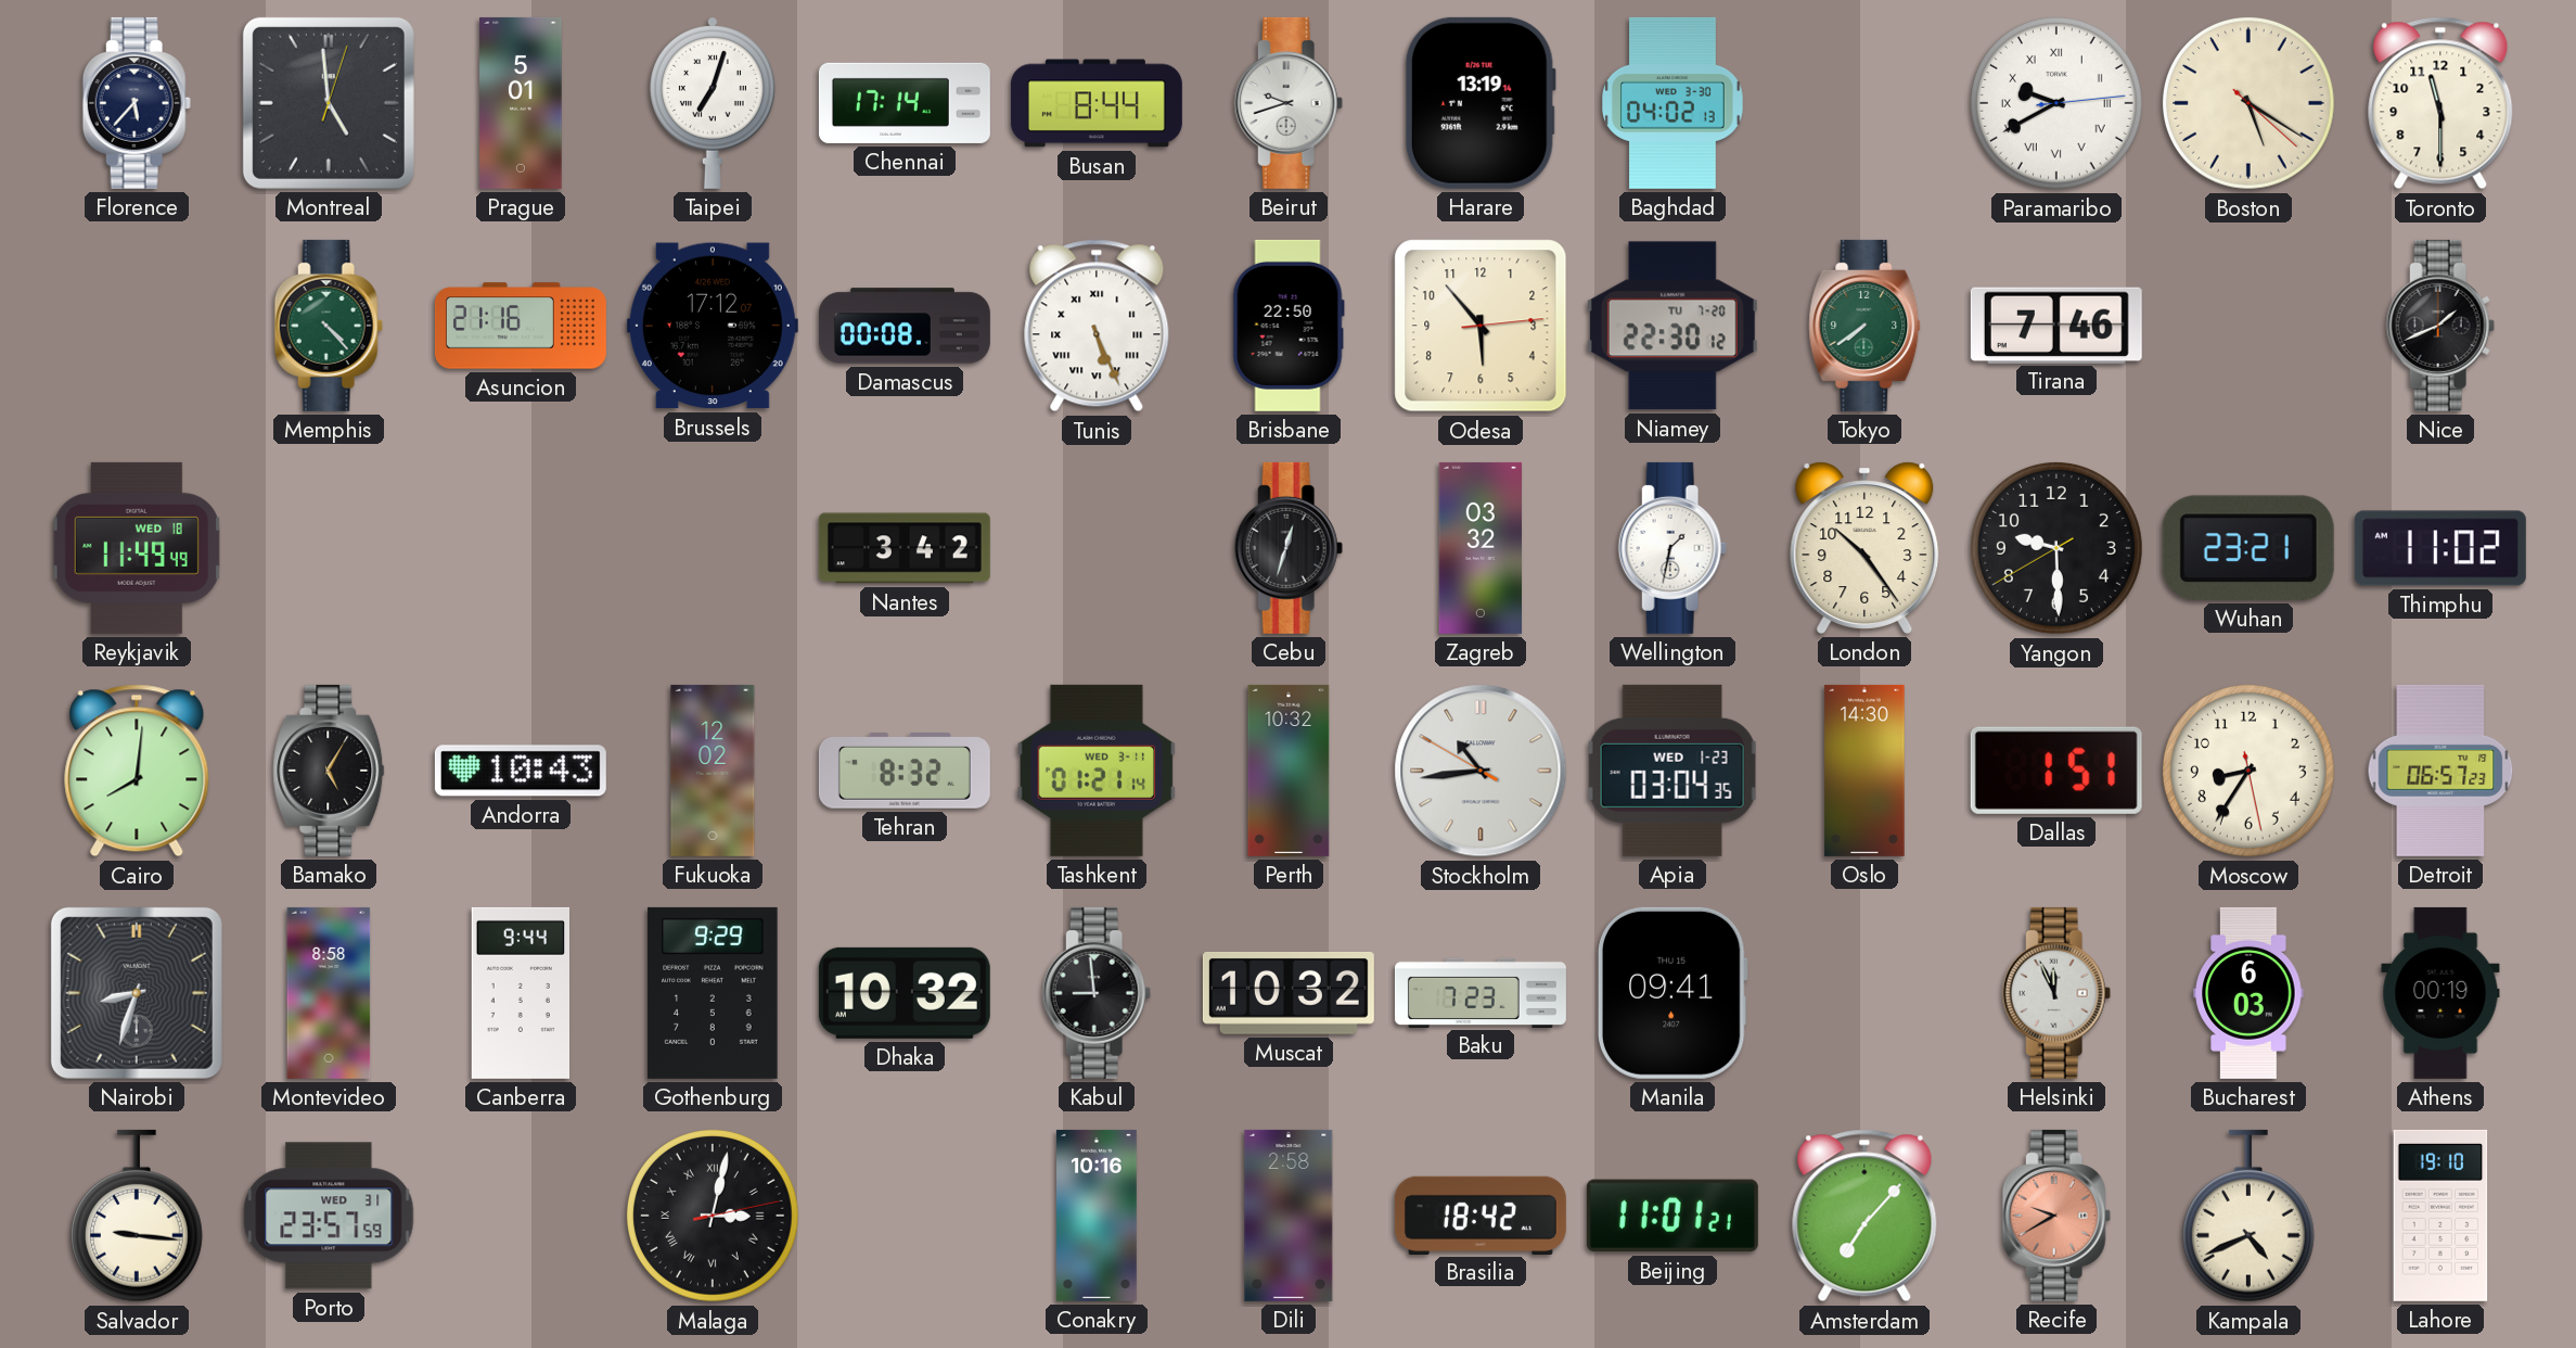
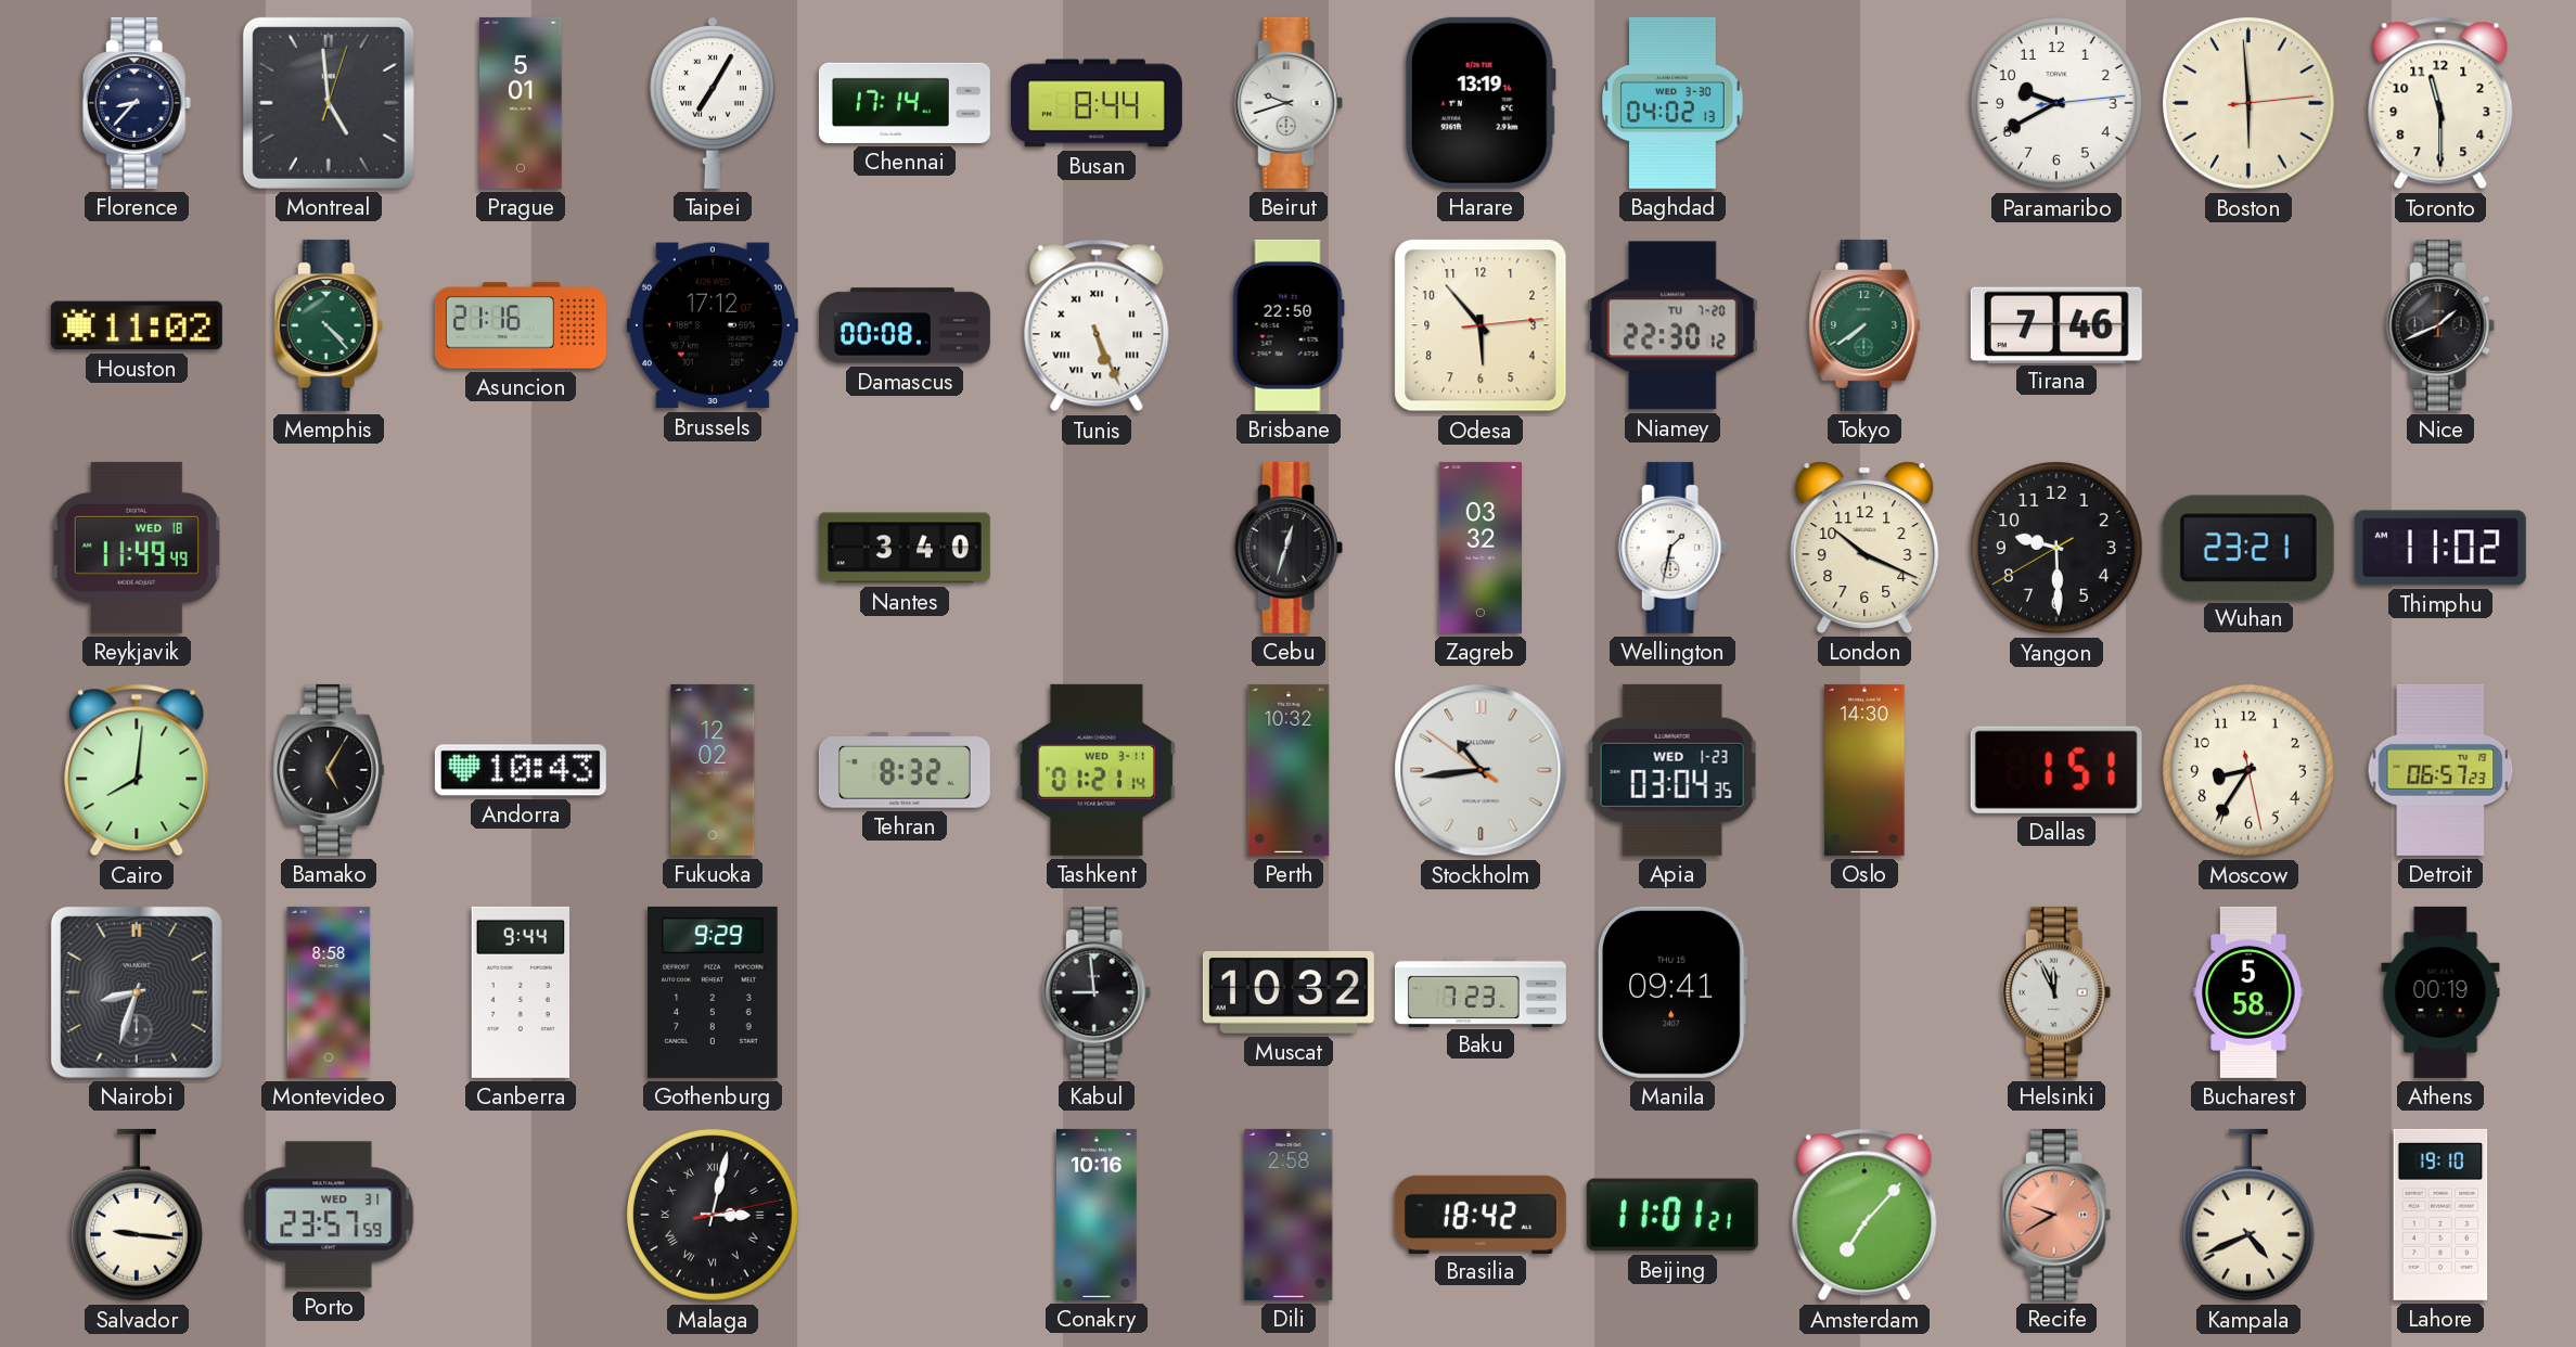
Florence: 5:37 -> 8:37 (137, 103)
Taipei: 7:03 -> 7:05 (713, 103)
Paramaribo numerals: Roman -> Arabic (2056, 103)
Boston: 5:20 -> 5:59 (2248, 103)
Houston: none -> 11:02 (137, 325)
Nantes: 3:42 -> 3:40 (905, 548)
London: 10:24 -> 10:19 (1864, 548)
Stockholm: 10:43:50 -> 10:43:51 (1481, 770)
Dhaka: 10:32 -> none (905, 993)
Bucharest: 6:03 -> 5:58 (2248, 992)
